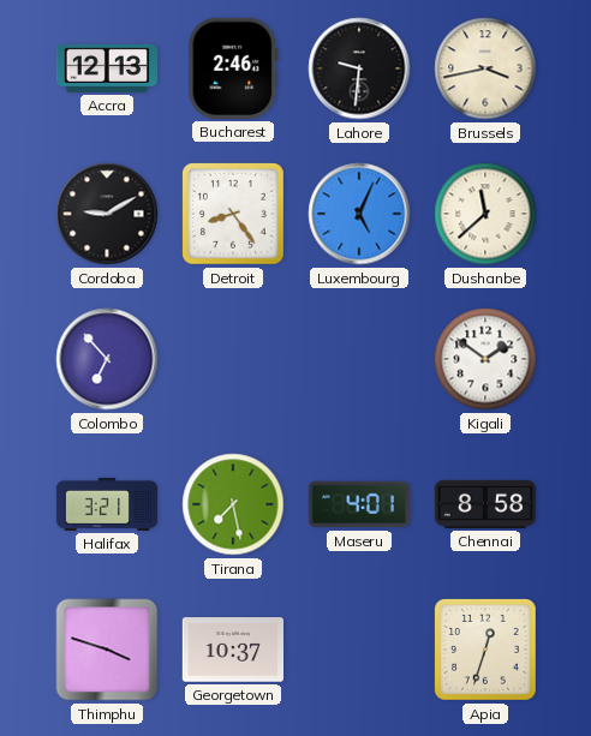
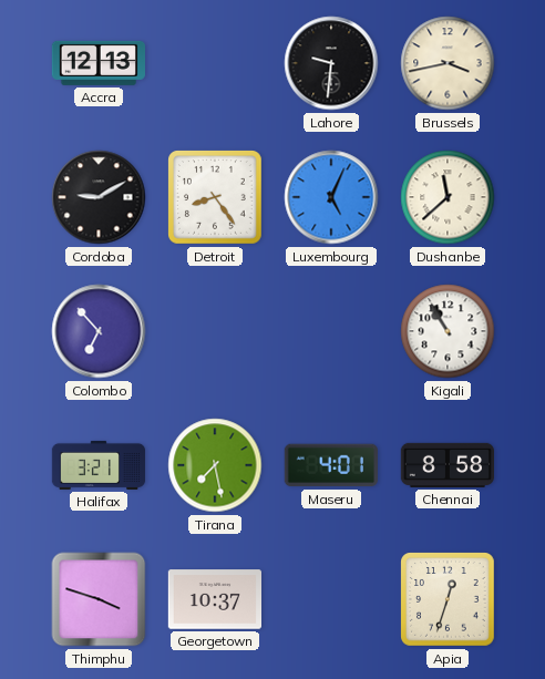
Bucharest: 2:46 -> none (233, 68)
Kigali: 1:51 -> 10:55 (448, 331)
